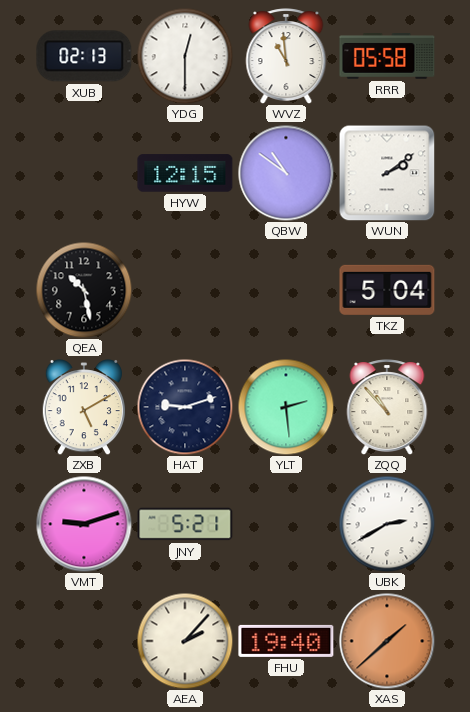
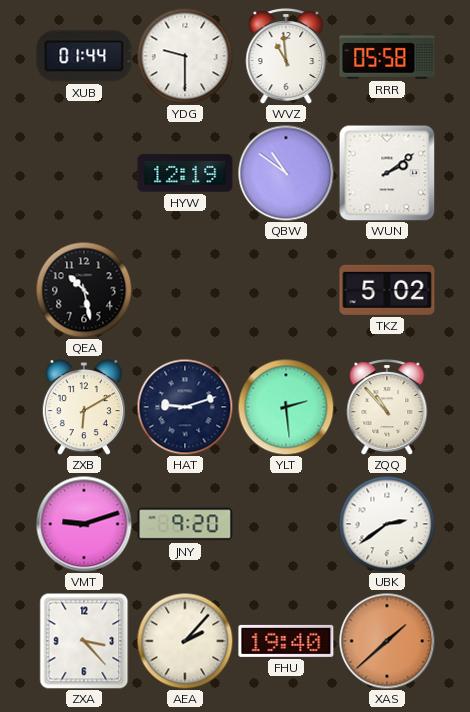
XUB: 02:13 -> 01:44 (84, 56)
YDG: 12:30 -> 9:30 (185, 56)
HYW: 12:15 -> 12:19 (185, 173)
TKZ: 5:04 -> 5:02 (387, 290)
ZXB: 5:10 -> 6:10 (83, 408)
JNY: 5:21 -> 9:20 (185, 524)
UBK: 2:40 -> 2:39 (387, 524)
ZXA: none -> 3:23 (84, 641)
